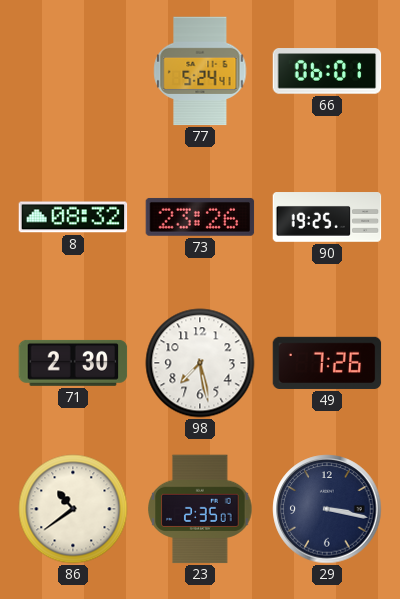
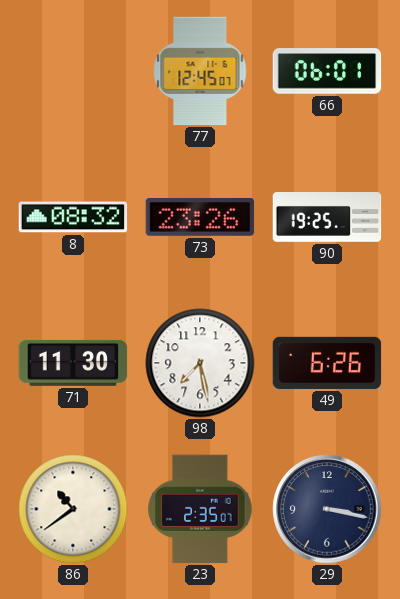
77: 5:24 -> 12:45 (200, 71)
71: 2:30 -> 11:30 (73, 363)
49: 7:26 -> 6:26 (327, 363)
